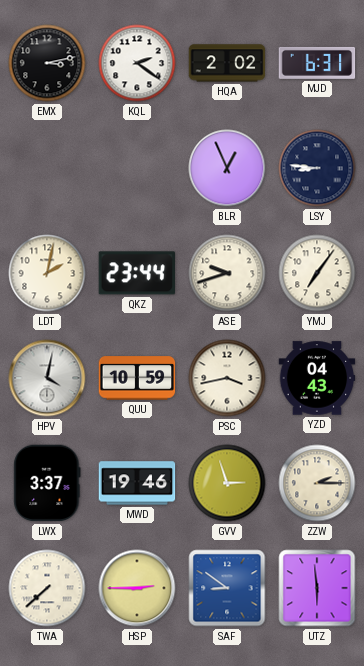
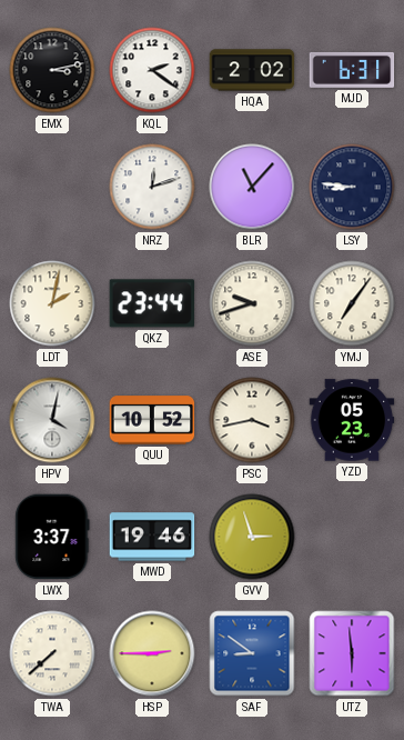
NRZ: none -> 12:12 (152, 187)
BLR: 12:56 -> 11:07 (252, 187)
QUU: 10:59 -> 10:52 (152, 420)
YZD: 04:43 -> 05:23 (352, 420)
ZZW: 2:15 -> none (317, 483)
